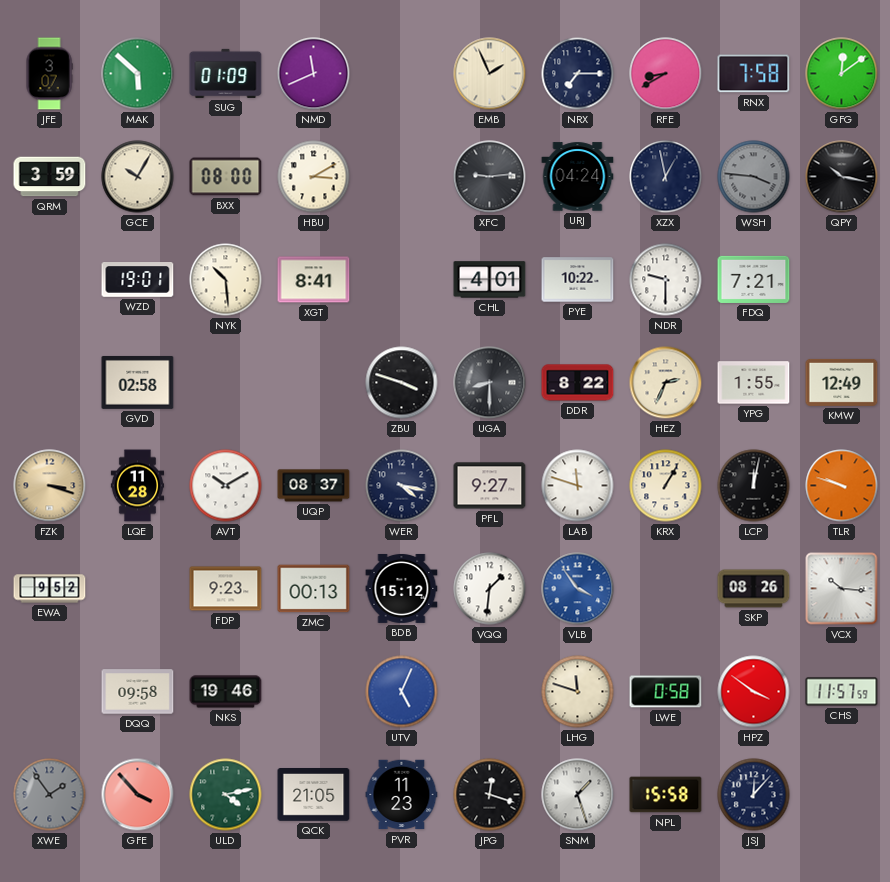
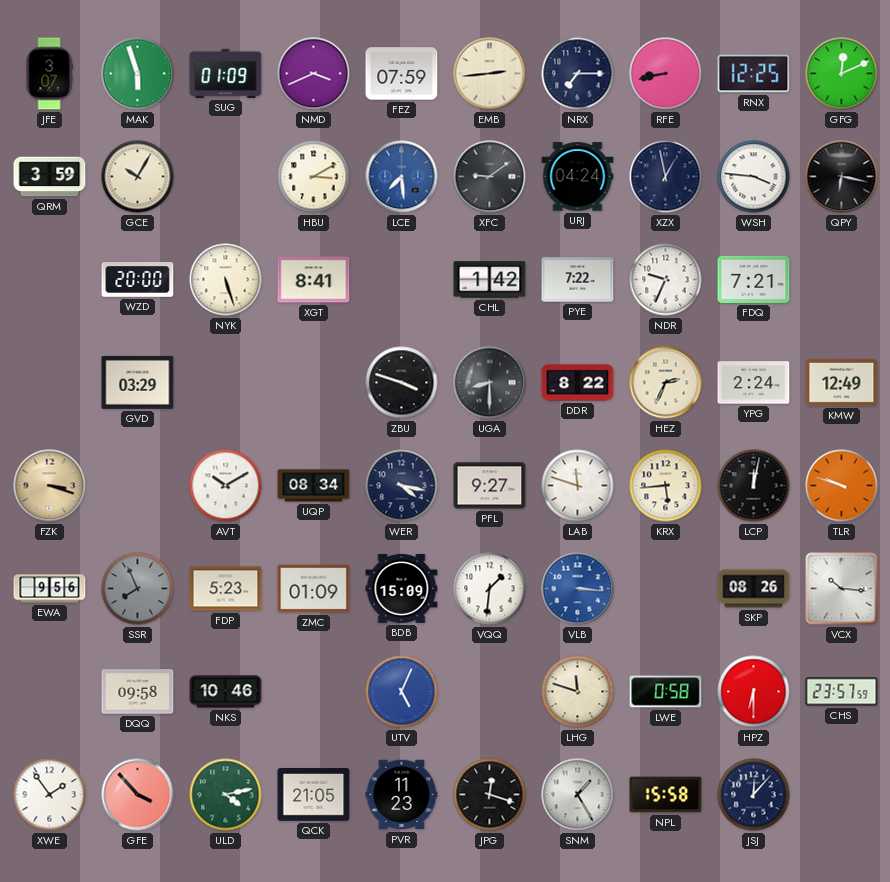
MAK: 5:52 -> 5:57 (138, 74)
NMD: 11:41 -> 3:41 (314, 74)
FEZ: none -> 07:59 (402, 74)
EMB: 1:56 -> 2:44 (490, 74)
RFE: 8:40 -> 8:43 (666, 74)
RNX: 7:58 -> 12:25 (754, 74)
GFG: 12:09 -> 12:11 (842, 74)
BXX: 08:00 -> none (226, 177)
LCE: none -> 7:29 (402, 177)
XFC: 9:14 -> 9:09 (490, 177)
WSH dial: grey -> white (754, 177)
QPY: 10:17 -> 6:17 (842, 177)
WZD: 19:01 -> 20:00 (138, 280)
NYK: 10:29 -> 5:27 (226, 280)
CHL: 4:01 -> 1:42 (490, 280)
PYE: 10:22 -> 7:22 (578, 280)
NDR: 9:30 -> 9:34 (666, 280)
GVD: 02:58 -> 03:29 (138, 382)
YPG: 1:55 -> 2:24 (754, 383)
LQE: 11:28 -> none (138, 486)
UQP: 08:37 -> 08:34 (314, 486)
KRX: 1:05 -> 5:44 (666, 486)
EWA: 9:52 -> 9:56 (50, 589)
SSR: none -> 7:56 (138, 589)
FDP: 9:23 -> 5:23 (226, 589)
ZMC: 00:13 -> 01:09 (314, 589)
BDB: 15:12 -> 15:09 (402, 588)
VLB: 3:54 -> 3:16 (578, 589)
NKS: 19:46 -> 10:46 (226, 692)
HPZ: 3:51 -> 6:30 (754, 692)
CHS: 11:57 -> 23:57 (842, 692)
XWE dial: grey -> white (50, 795)
SNM: 1:27 -> 1:25 (578, 795)
